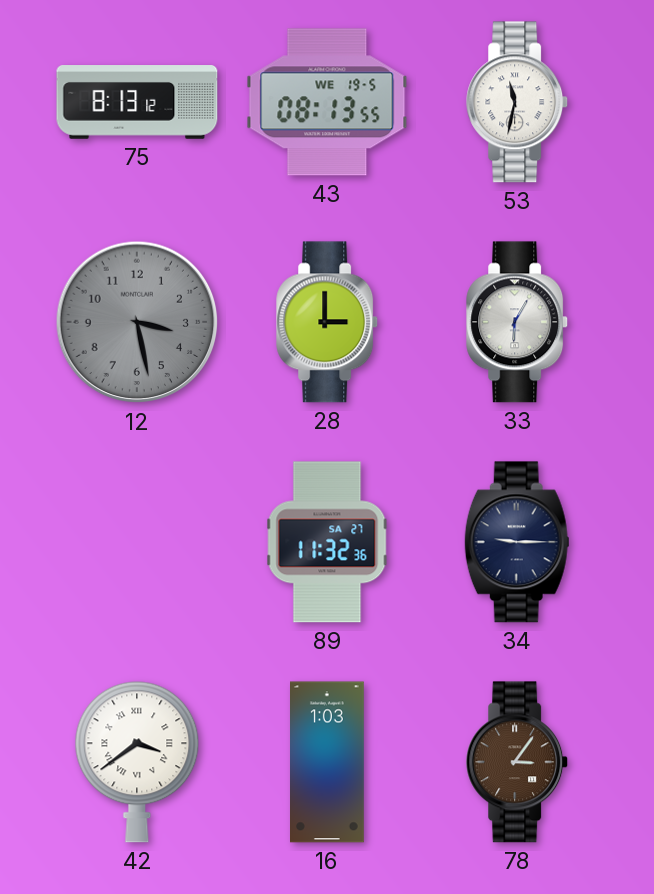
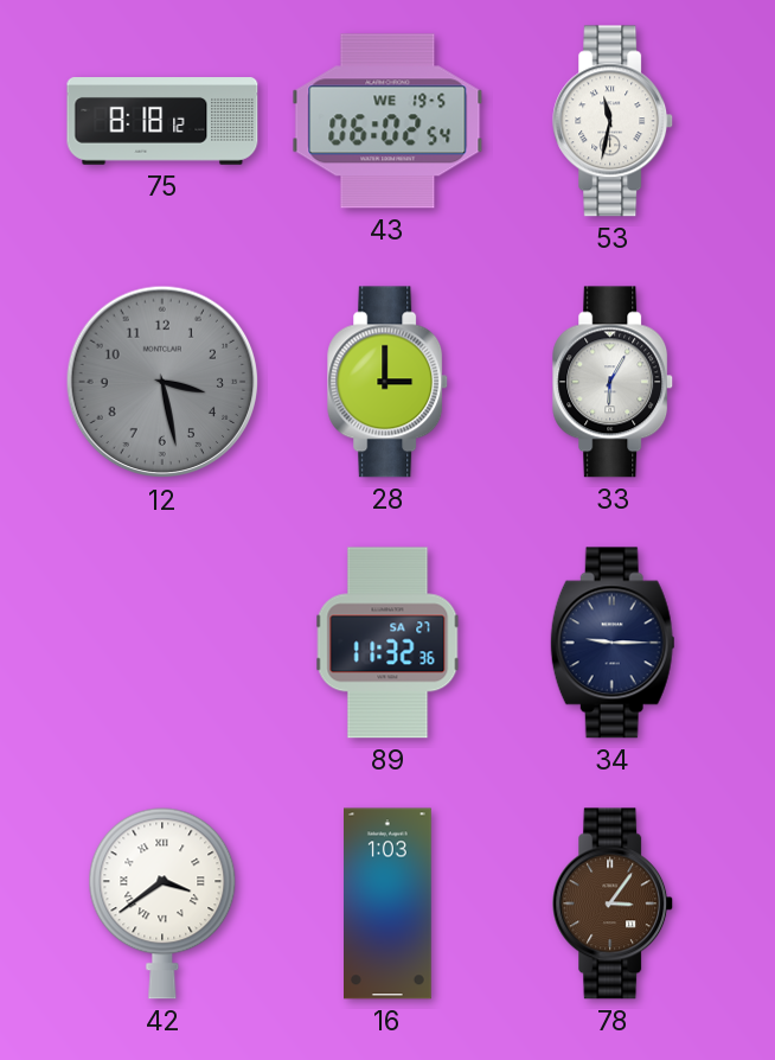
75: 8:13 -> 8:18 (162, 121)
43: 08:13 -> 06:02 (387, 121)
